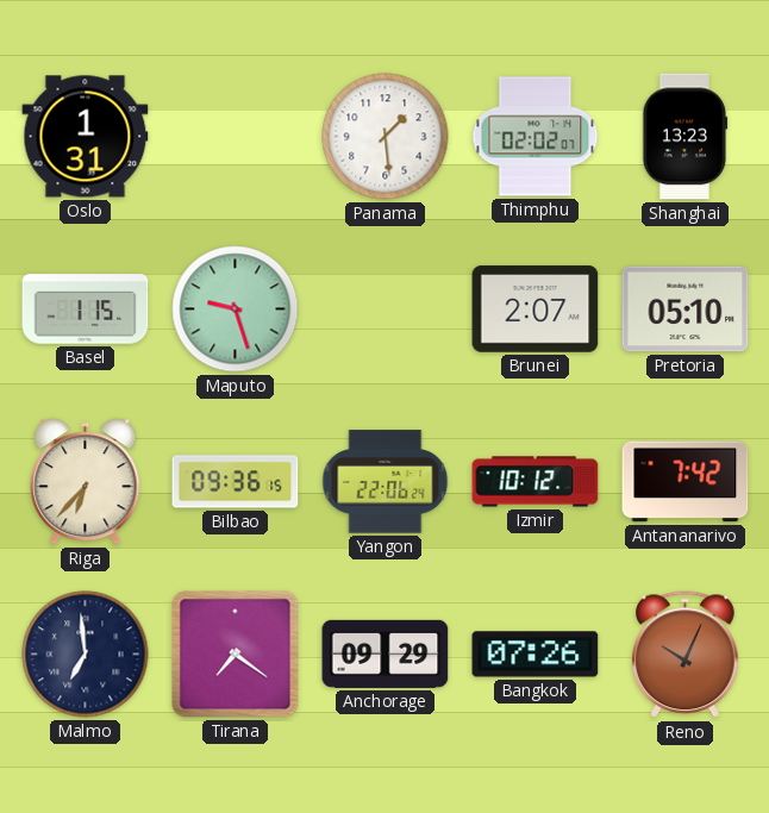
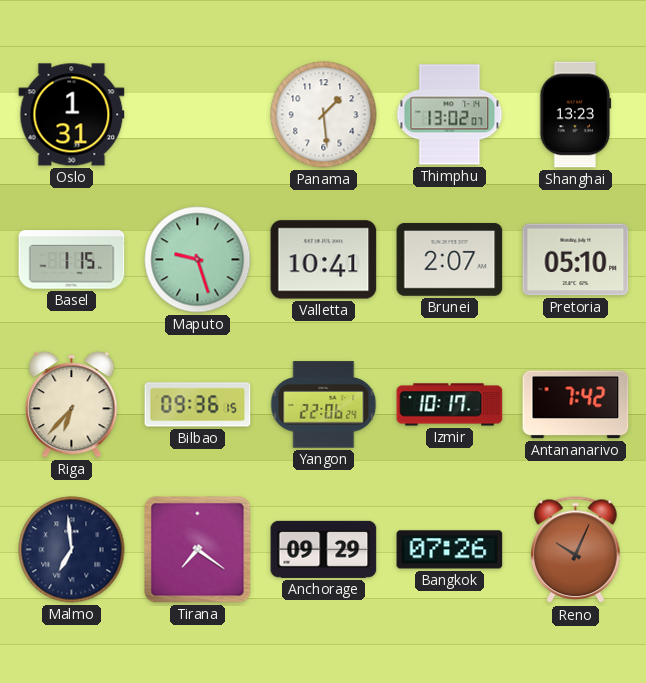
Thimphu: 02:02 -> 13:02 (450, 115)
Valletta: none -> 10:41 (324, 260)
Izmir: 10:12 -> 10:17 (450, 405)
